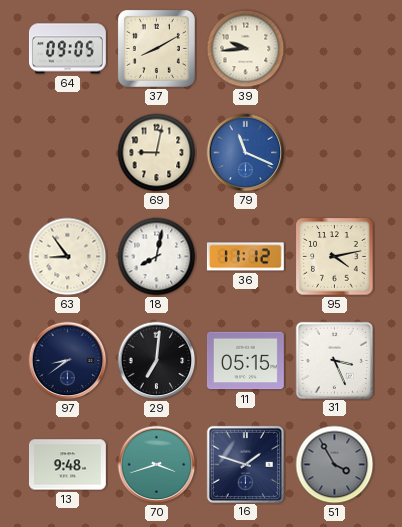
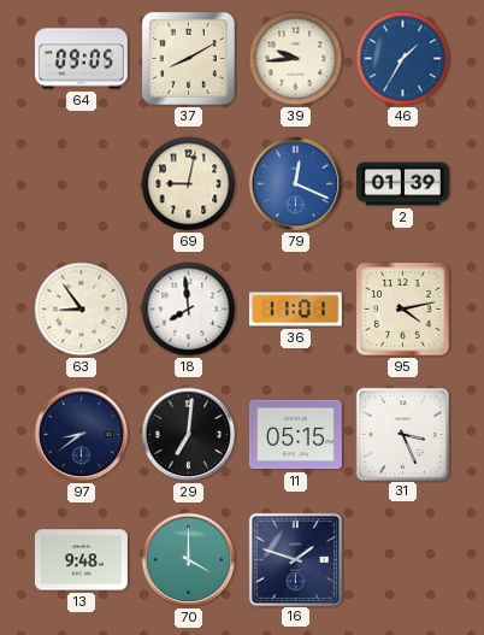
46: none -> 1:35 (403, 59)
79: 11:19 -> 12:19 (296, 184)
2: none -> 01:39 (403, 184)
18: 8:02 -> 7:59 (189, 310)
36: 11:12 -> 11:01 (295, 310)
70: 3:42 -> 4:00 (189, 560)
51: 3:55 -> none (335, 465)
